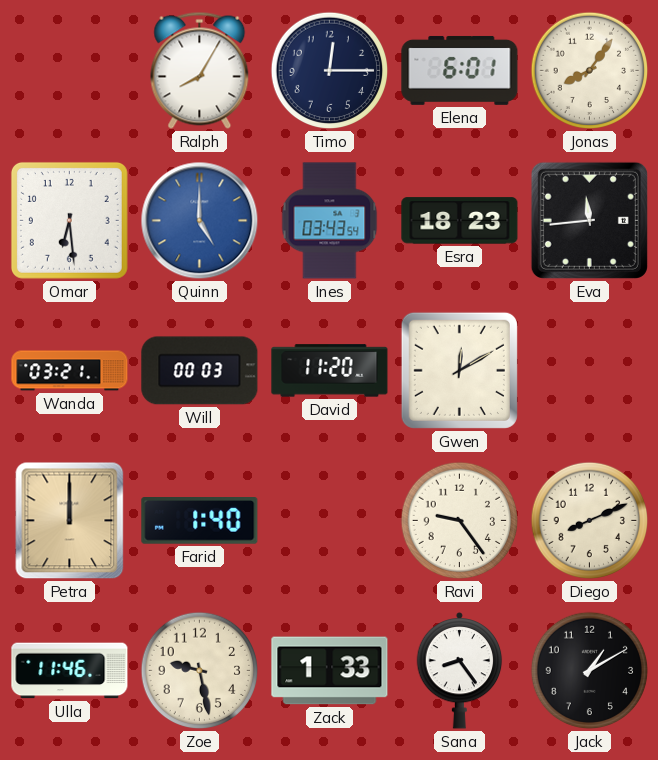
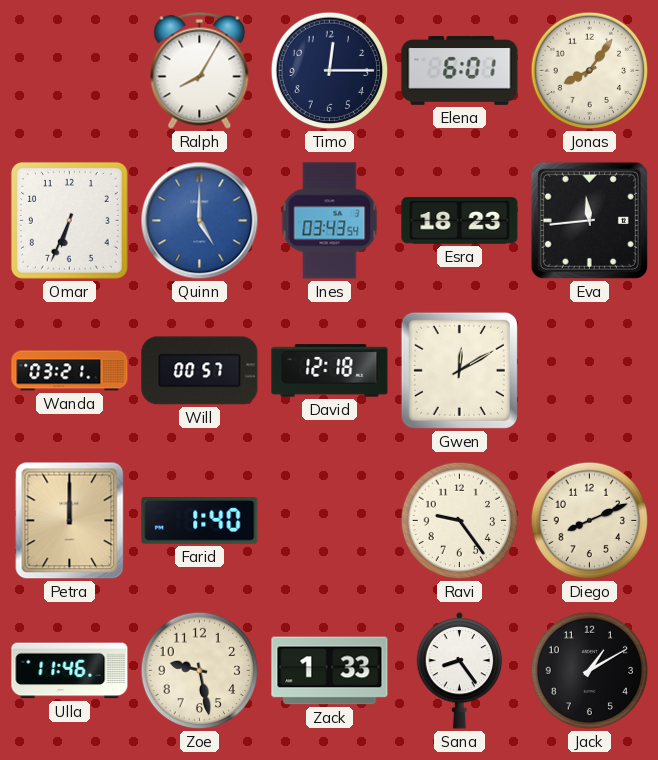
Omar: 6:29 -> 6:34 (69, 220)
Will: 00:03 -> 00:57 (200, 371)
David: 11:20 -> 12:18 (330, 371)
